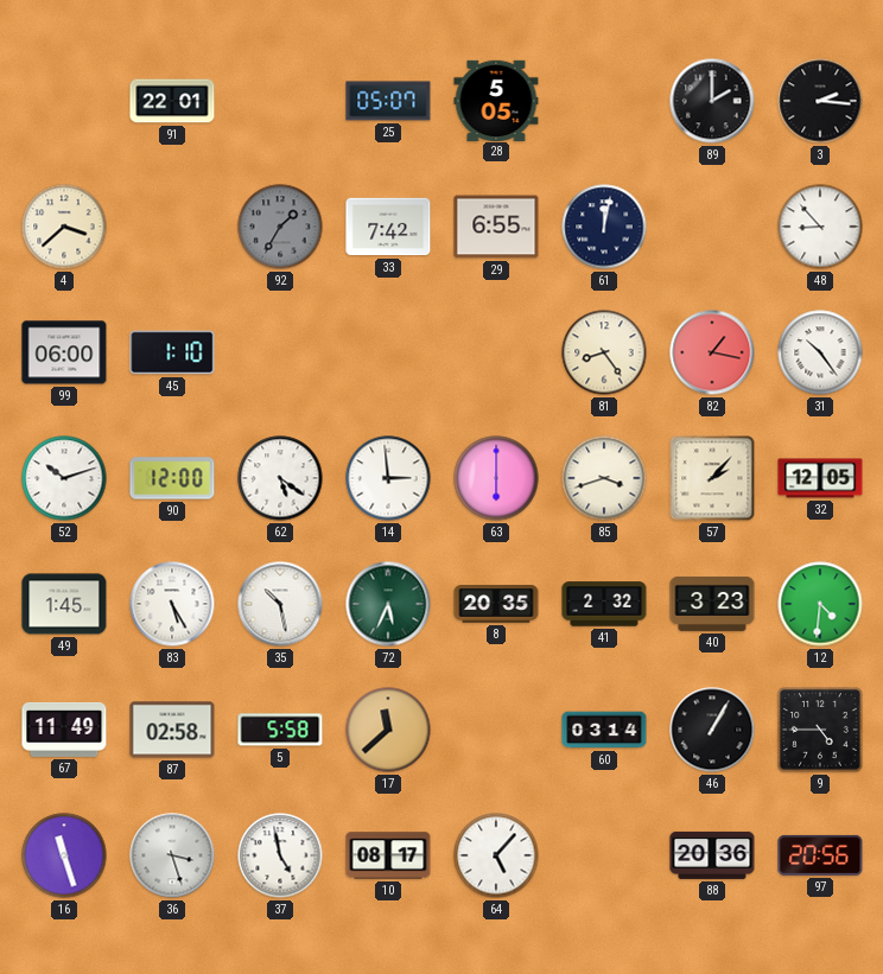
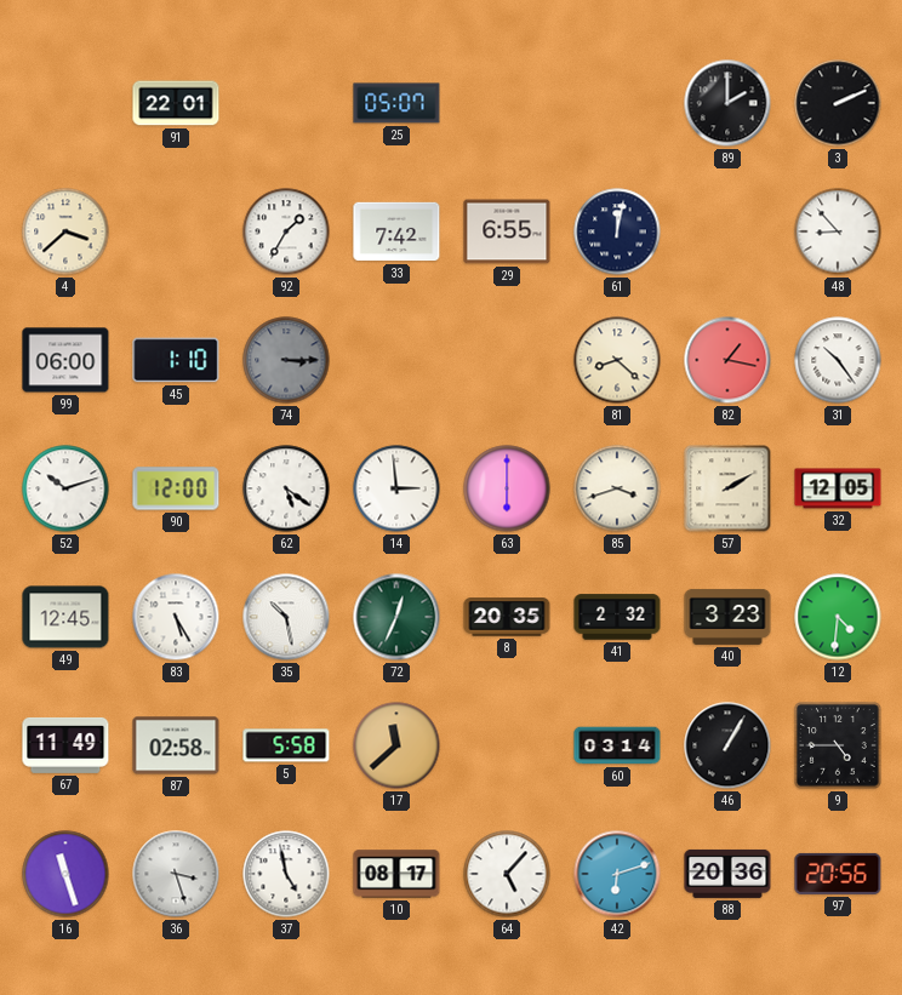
28: 5:05 -> none (496, 100)
3: 2:16 -> 2:11 (838, 103)
92 dial: grey -> white (286, 231)
74: none -> 3:15 (286, 360)
81: 8:24 -> 8:22 (617, 360)
57: 2:07 -> 2:10 (727, 488)
49: 1:45 -> 12:45 (65, 617)
72: 5:34 -> 12:34 (396, 617)
42: none -> 6:12 (617, 874)
